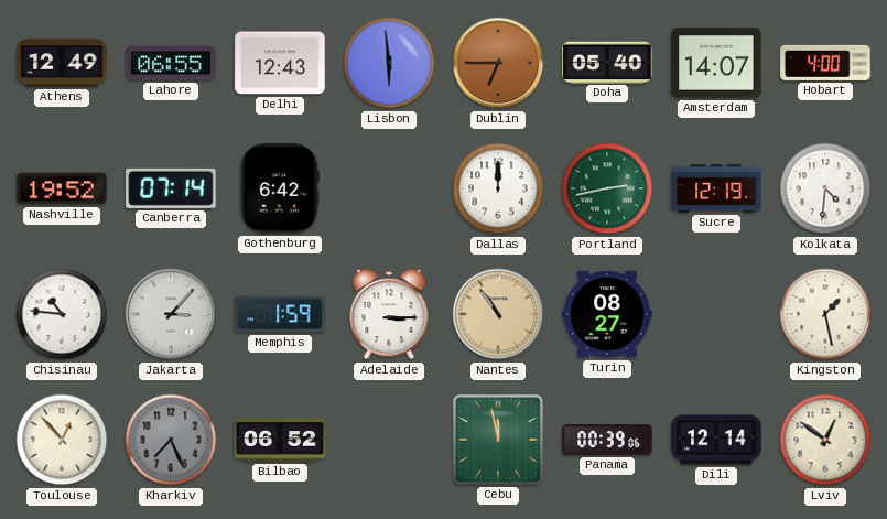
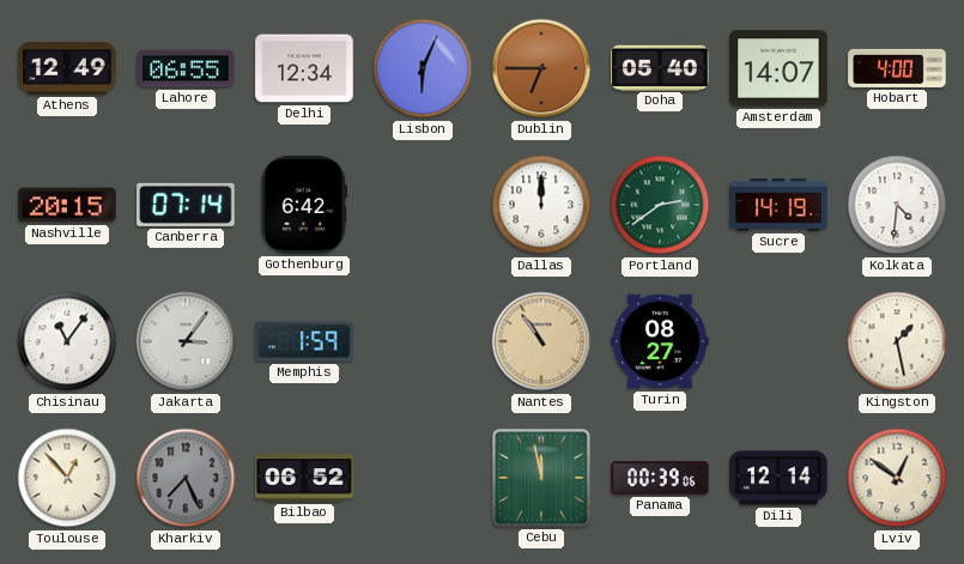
Delhi: 12:43 -> 12:34 (304, 68)
Lisbon: 5:59 -> 6:04 (423, 68)
Nashville: 19:52 -> 20:15 (67, 205)
Portland: 2:43 -> 2:39 (660, 205)
Sucre: 12:19 -> 14:19 (778, 205)
Chisinau: 10:46 -> 11:06 (67, 341)
Jakarta: 3:07 -> 3:06 (186, 341)
Adelaide: 3:15 -> none (389, 314)
